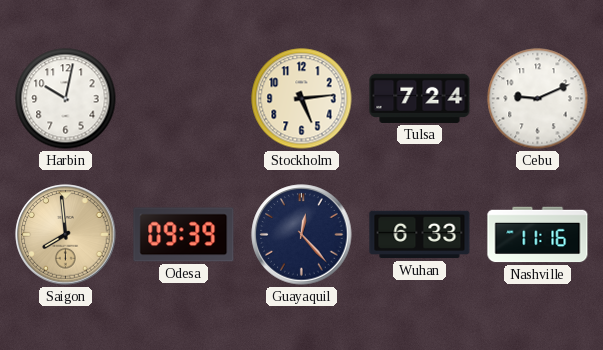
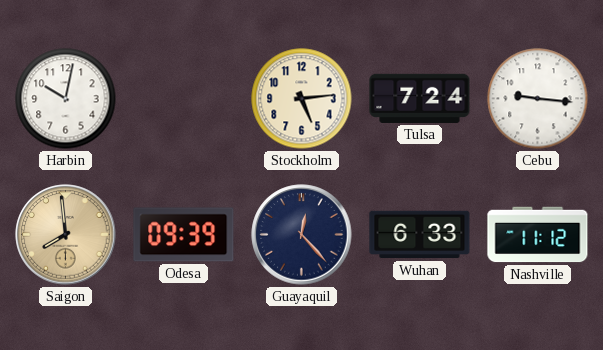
Cebu: 9:11 -> 9:16 (538, 99)
Nashville: 11:16 -> 11:12 (538, 235)
